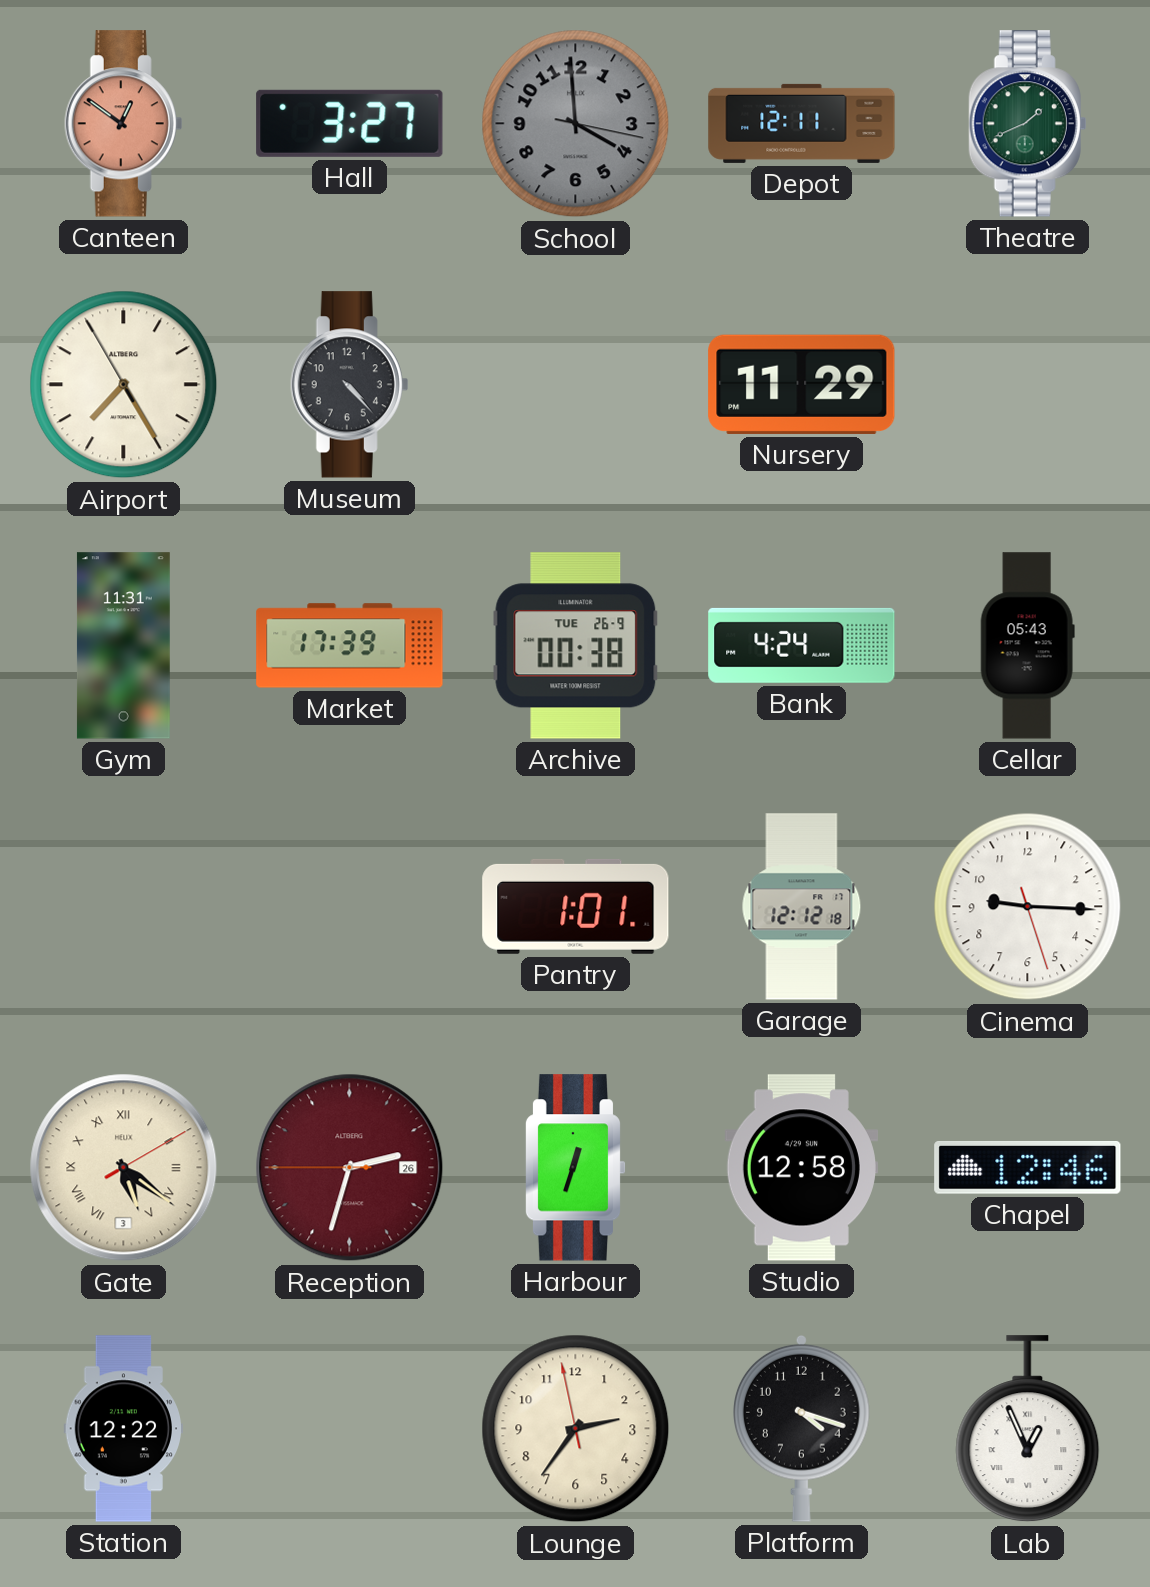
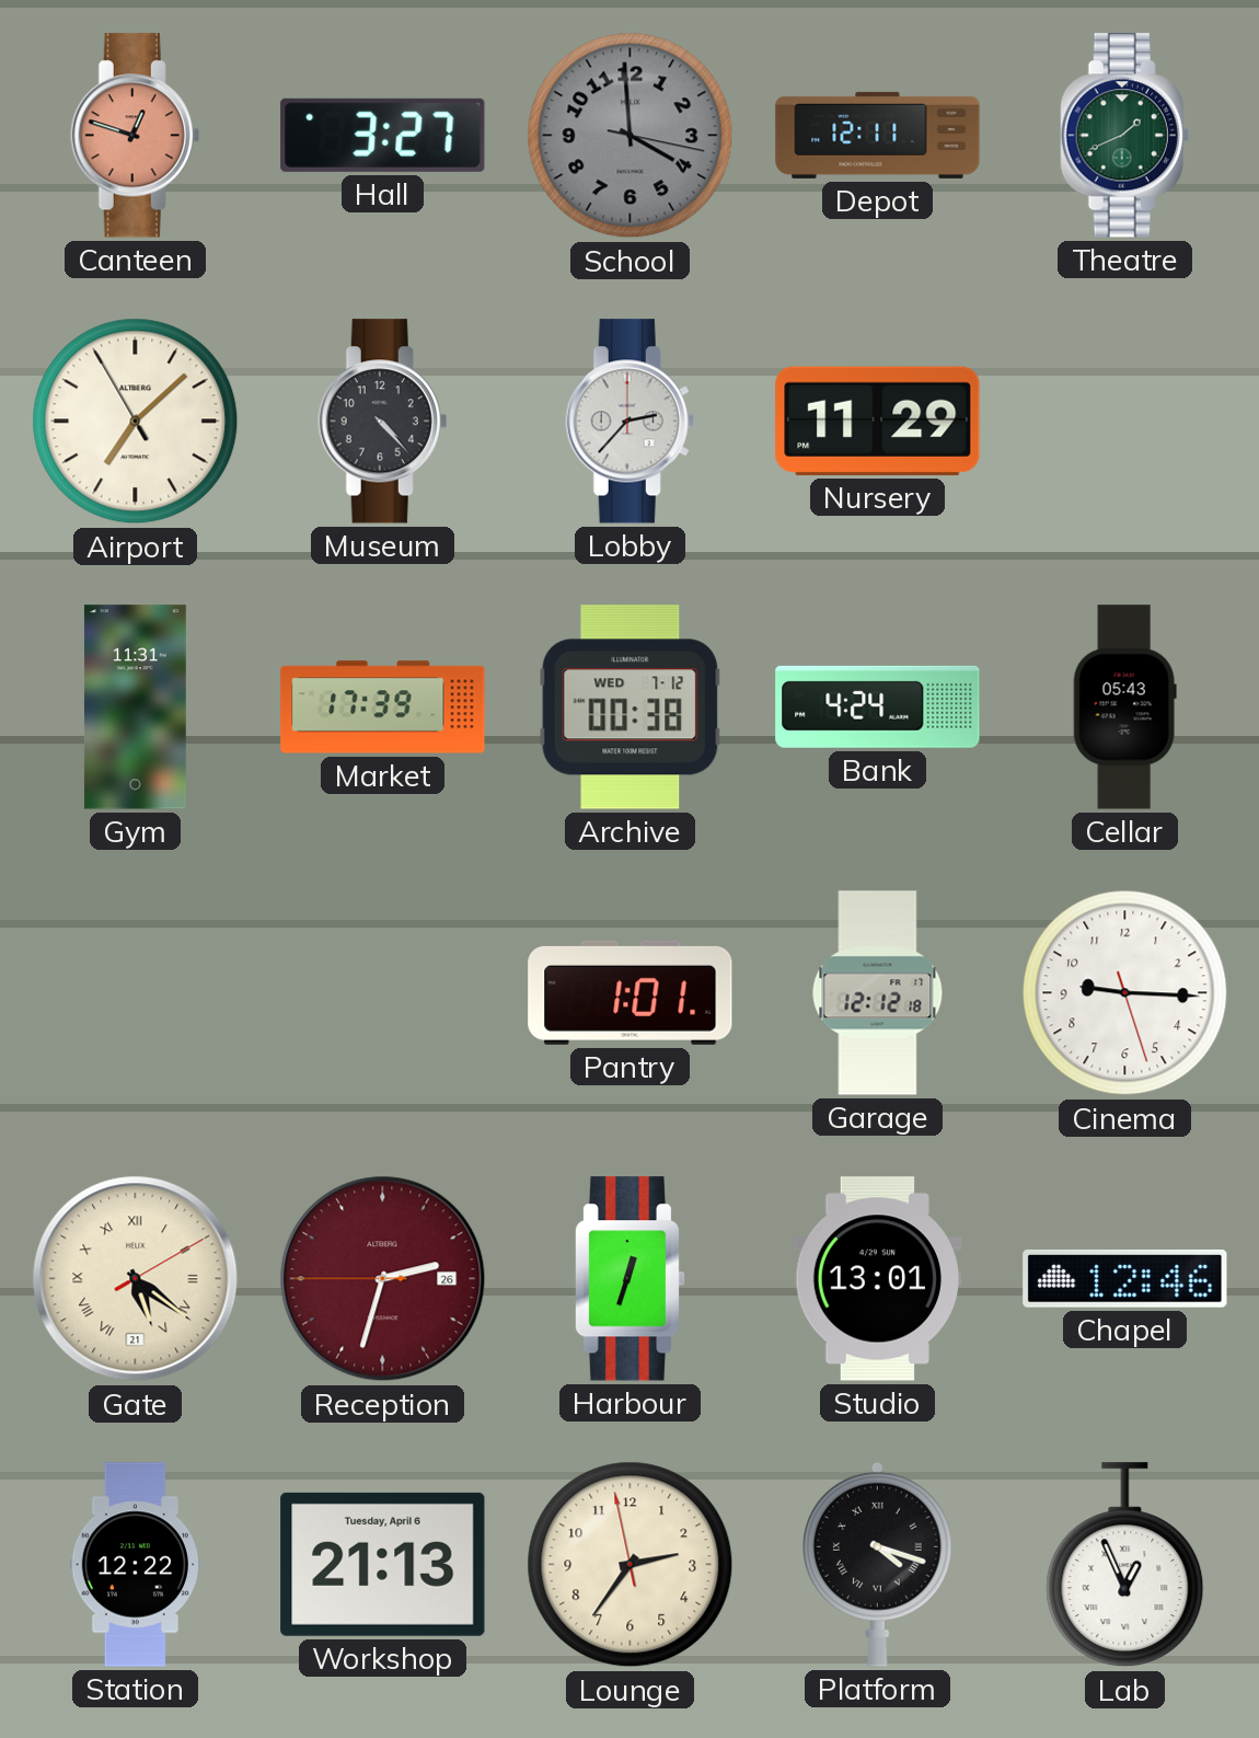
Canteen: 12:51 -> 12:48 (136, 136)
Airport: 7:24 -> 7:07 (136, 422)
Lobby: none -> 2:37 (631, 422)
Archive date: TUE 26-9 -> WED 7-12 (631, 707)
Gate date: 3 -> 21 (136, 1279)
Studio: 12:58 -> 13:01 (877, 1279)
Workshop: none -> 21:13 (383, 1564)
Platform numerals: Arabic -> Roman (878, 1564)
